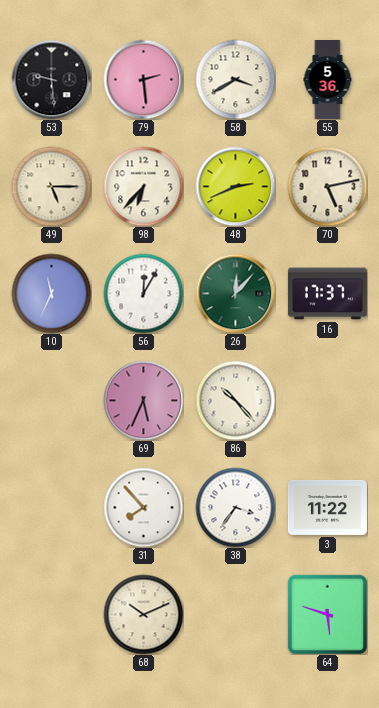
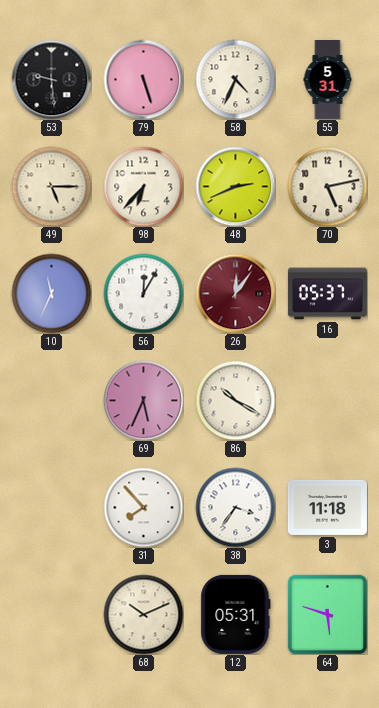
79: 2:29 -> 5:27 (143, 79)
58: 3:40 -> 4:34 (235, 79)
55: 5:36 -> 5:31 (328, 79)
26: 12:07 -> 12:06 (235, 293)
26 dial: green -> burgundy (235, 293)
16: 17:37 -> 05:37 (327, 294)
86: 10:23 -> 10:20 (235, 400)
3: 11:22 -> 11:18 (327, 507)
12: none -> 05:31 (236, 614)
